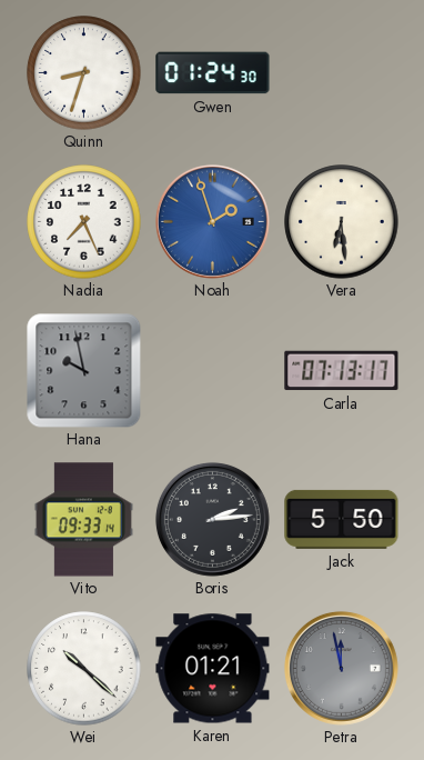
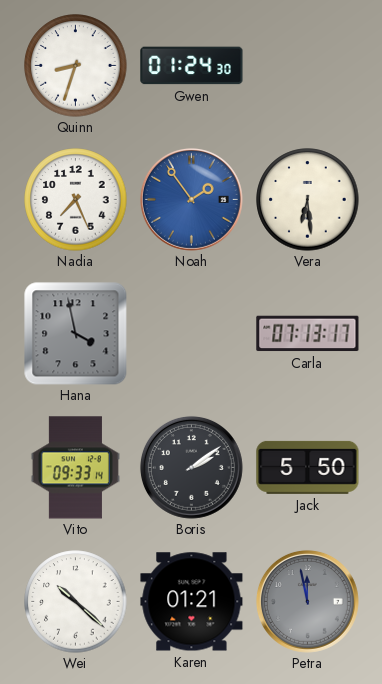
Noah: 1:57 -> 1:54 (191, 199)
Hana: 9:58 -> 3:58 (75, 333)
Boris: 2:14 -> 2:09 (191, 467)
